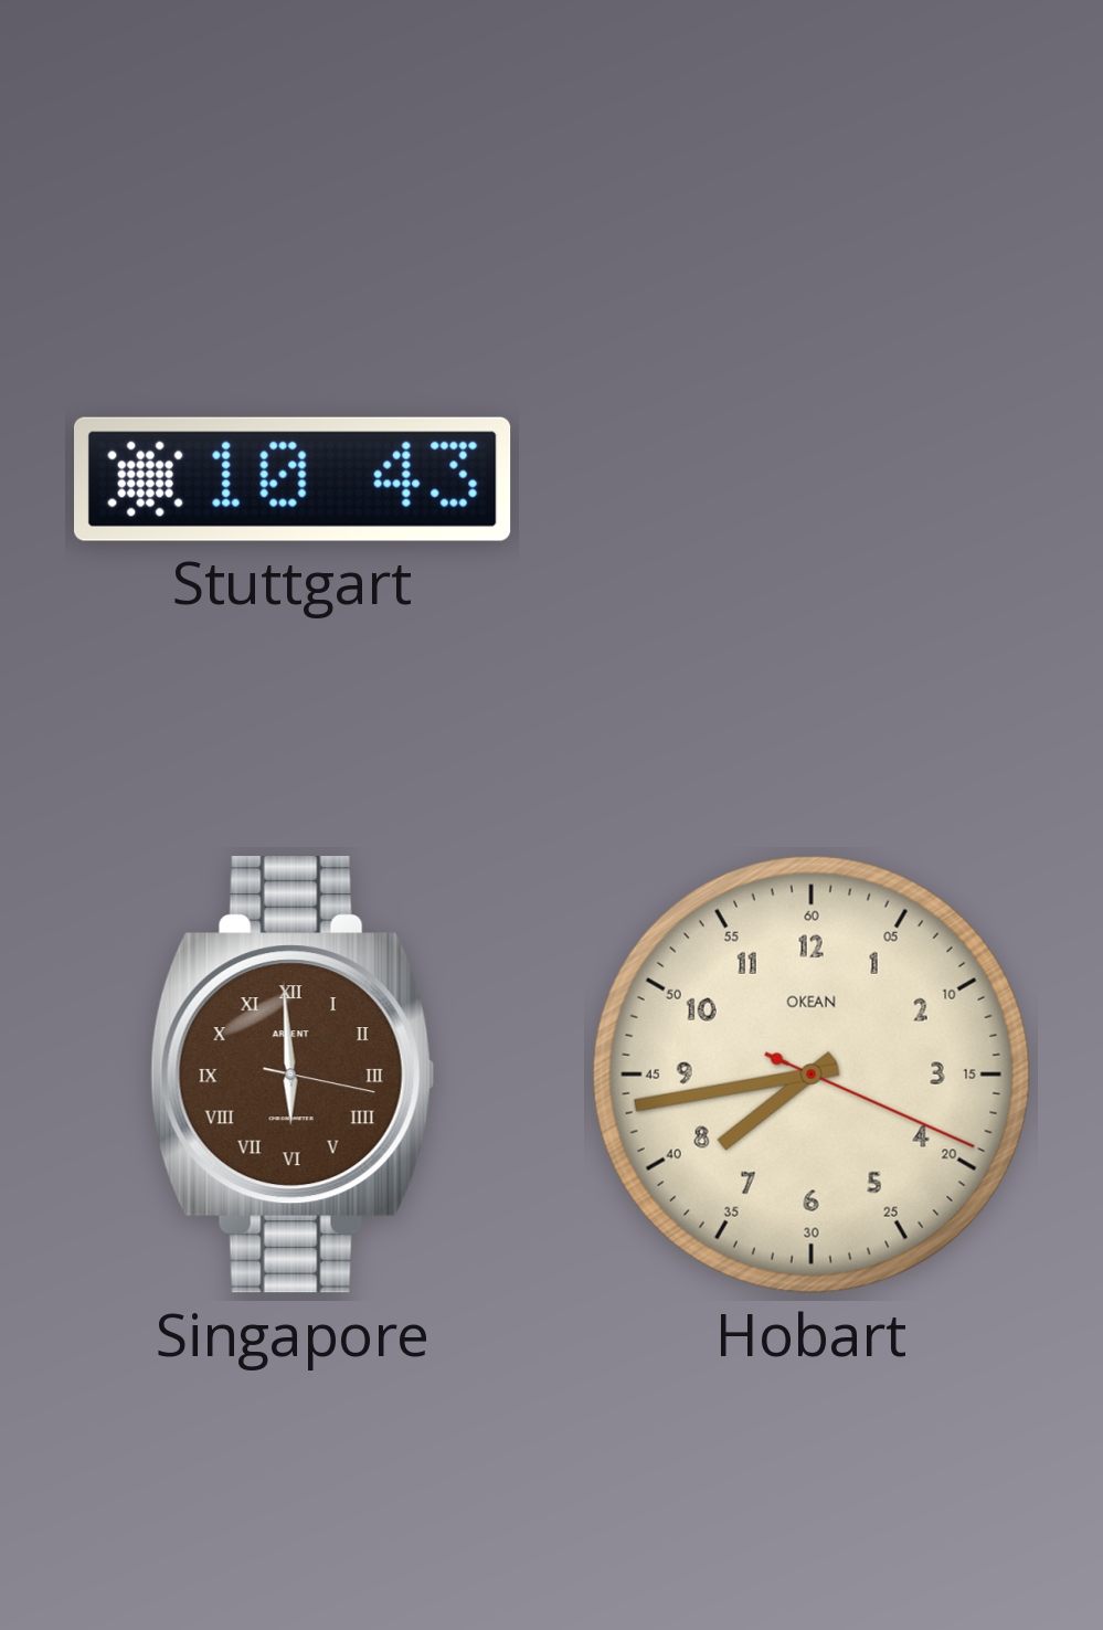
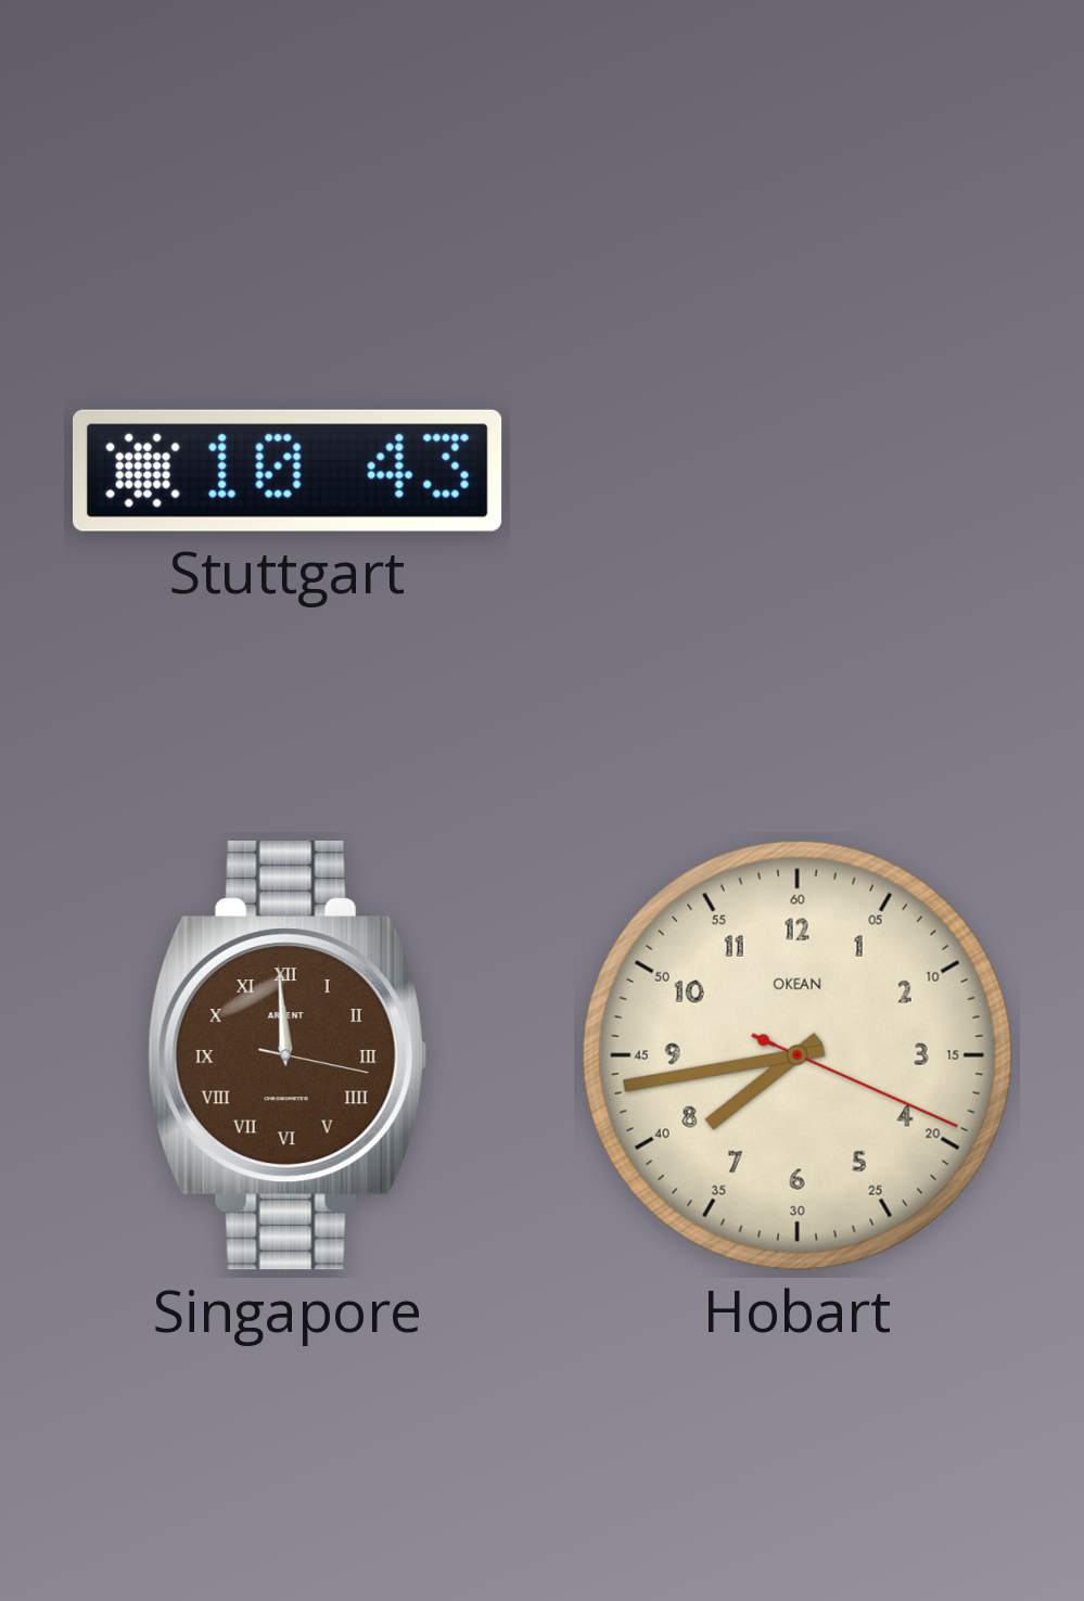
Singapore: 5:59 -> 11:59 (288, 1055)
